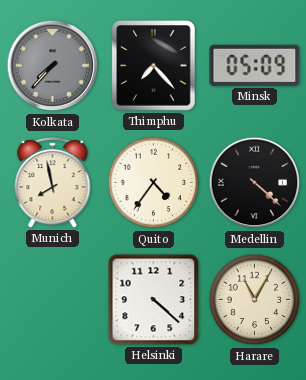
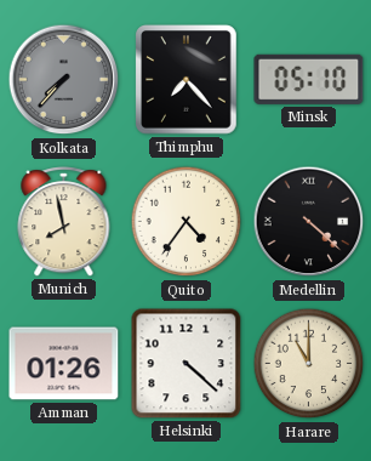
Minsk: 05:09 -> 05:10 (309, 79)
Amman: none -> 01:26 (64, 364)
Harare: 11:05 -> 11:00 (309, 364)
